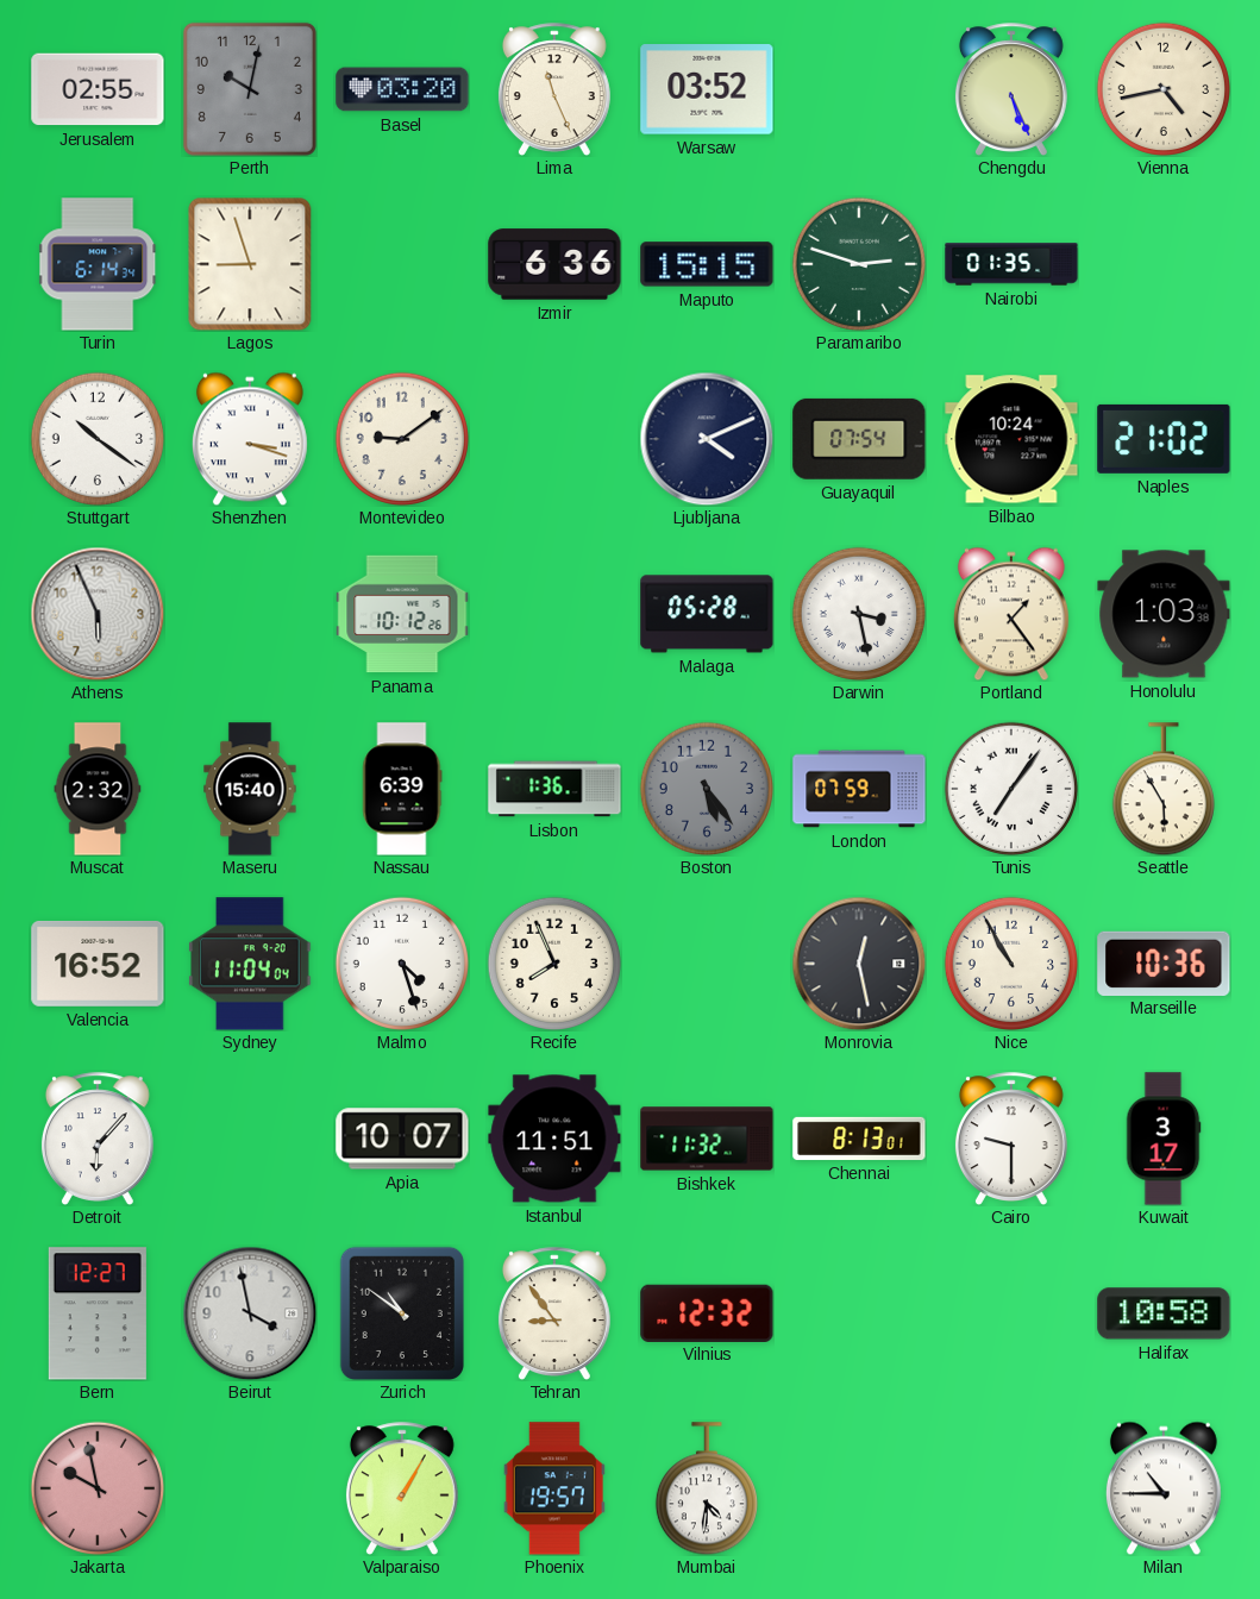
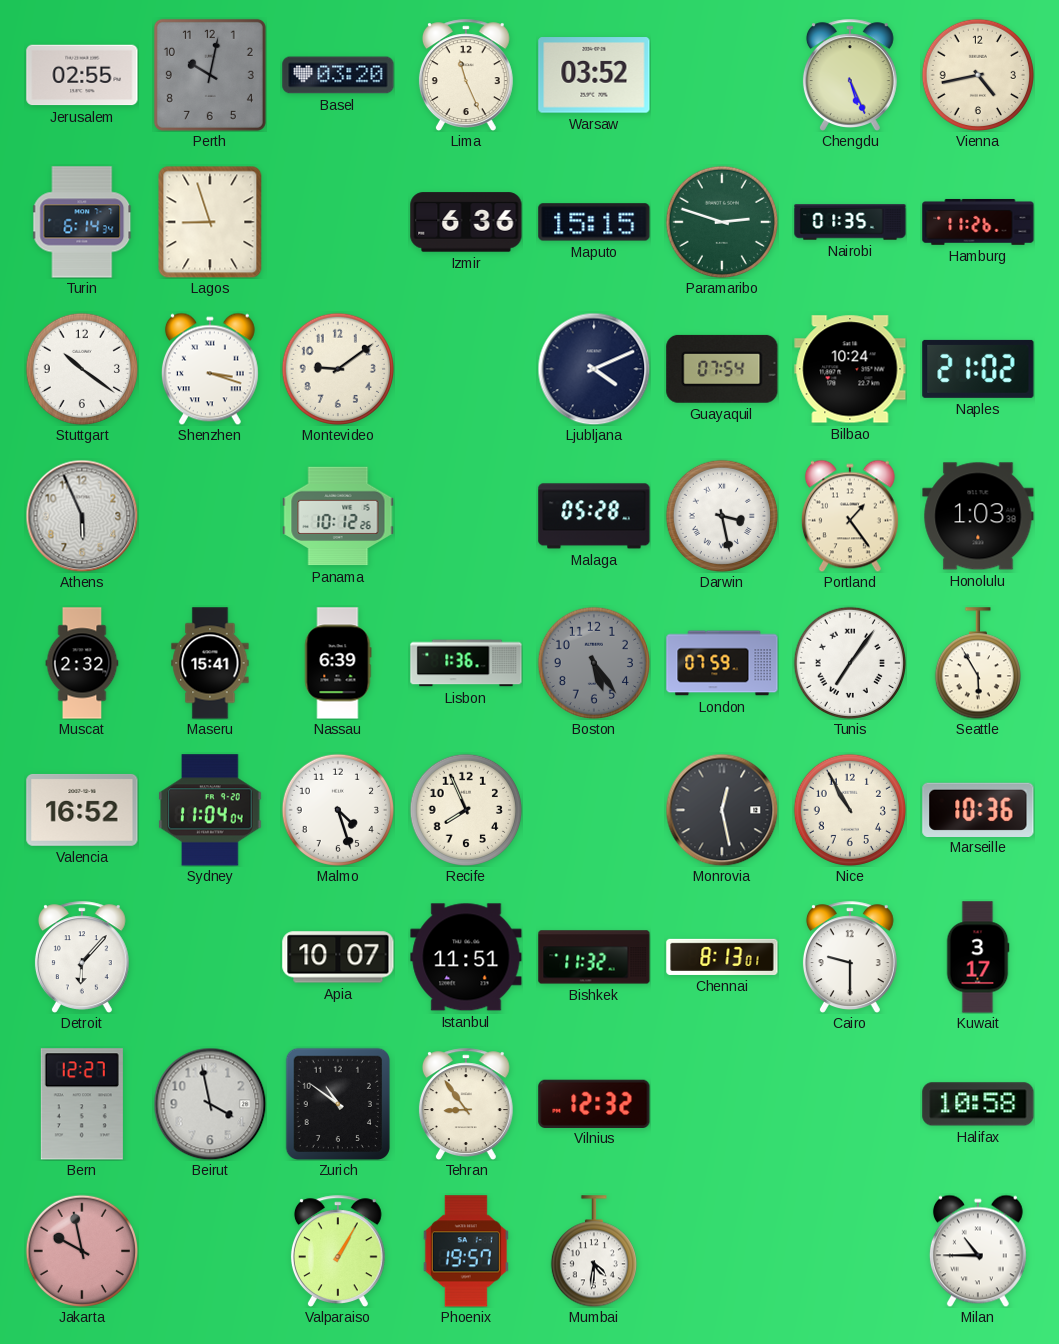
Hamburg: none -> 11:26 (978, 222)
Maseru: 15:40 -> 15:41 (210, 663)
